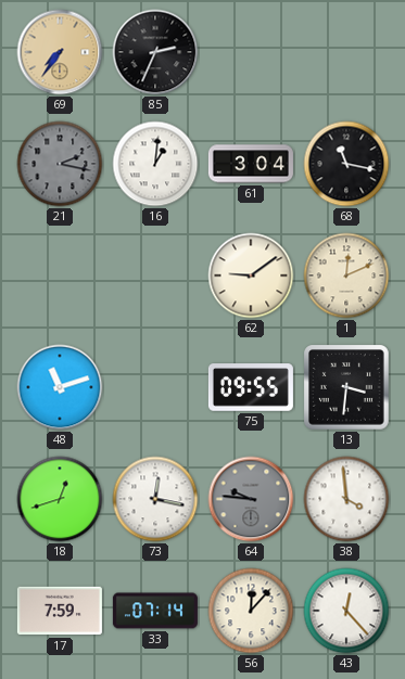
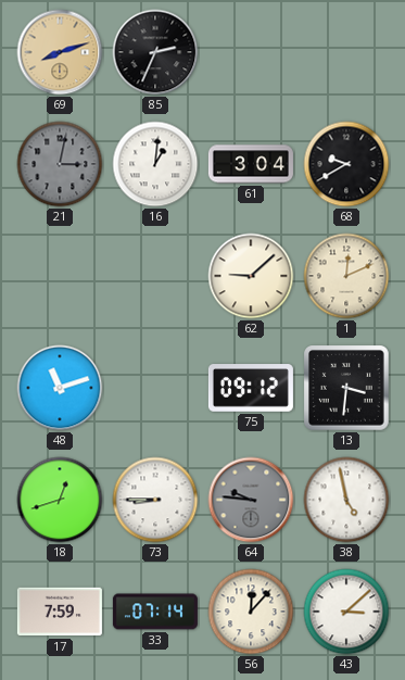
69: 7:36 -> 8:12 (60, 52)
21: 2:17 -> 3:02 (60, 164)
68: 11:17 -> 9:40 (346, 164)
62: 9:09 -> 9:08 (251, 276)
75: 09:55 -> 09:12 (251, 388)
73: 12:17 -> 8:45 (155, 500)
38: 3:59 -> 4:58 (346, 500)
43: 12:23 -> 3:08 (346, 612)
